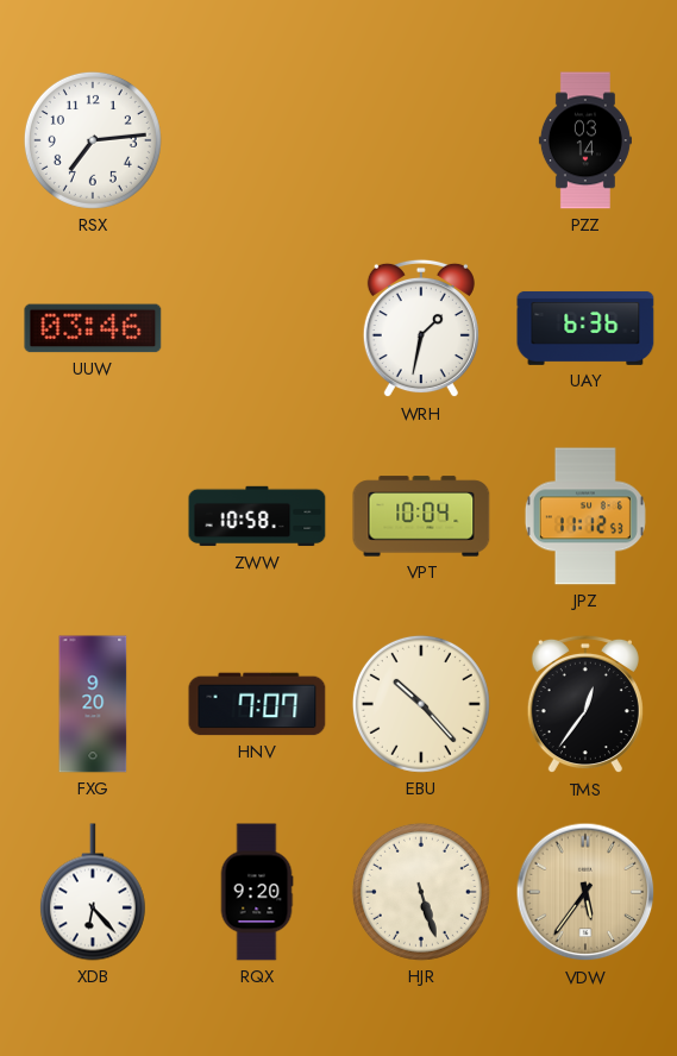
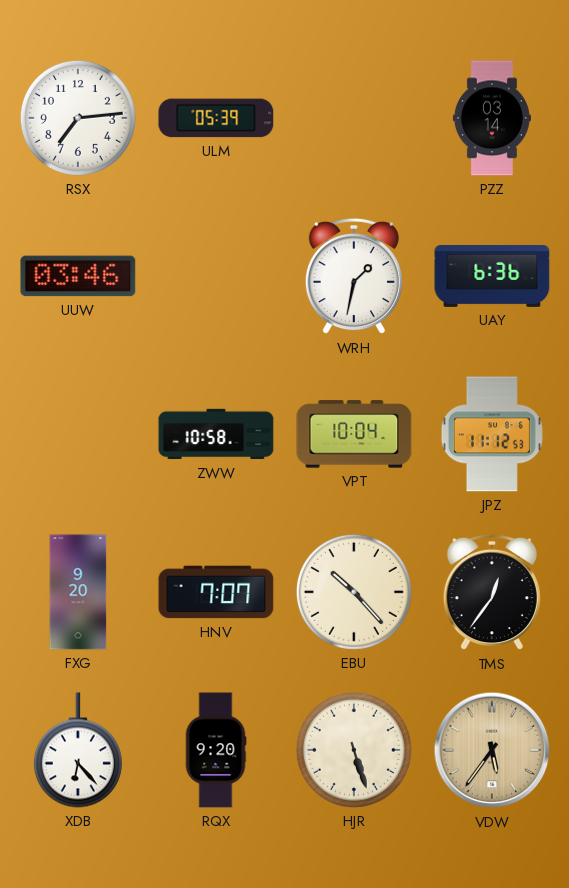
ULM: none -> 05:39 (216, 118)
